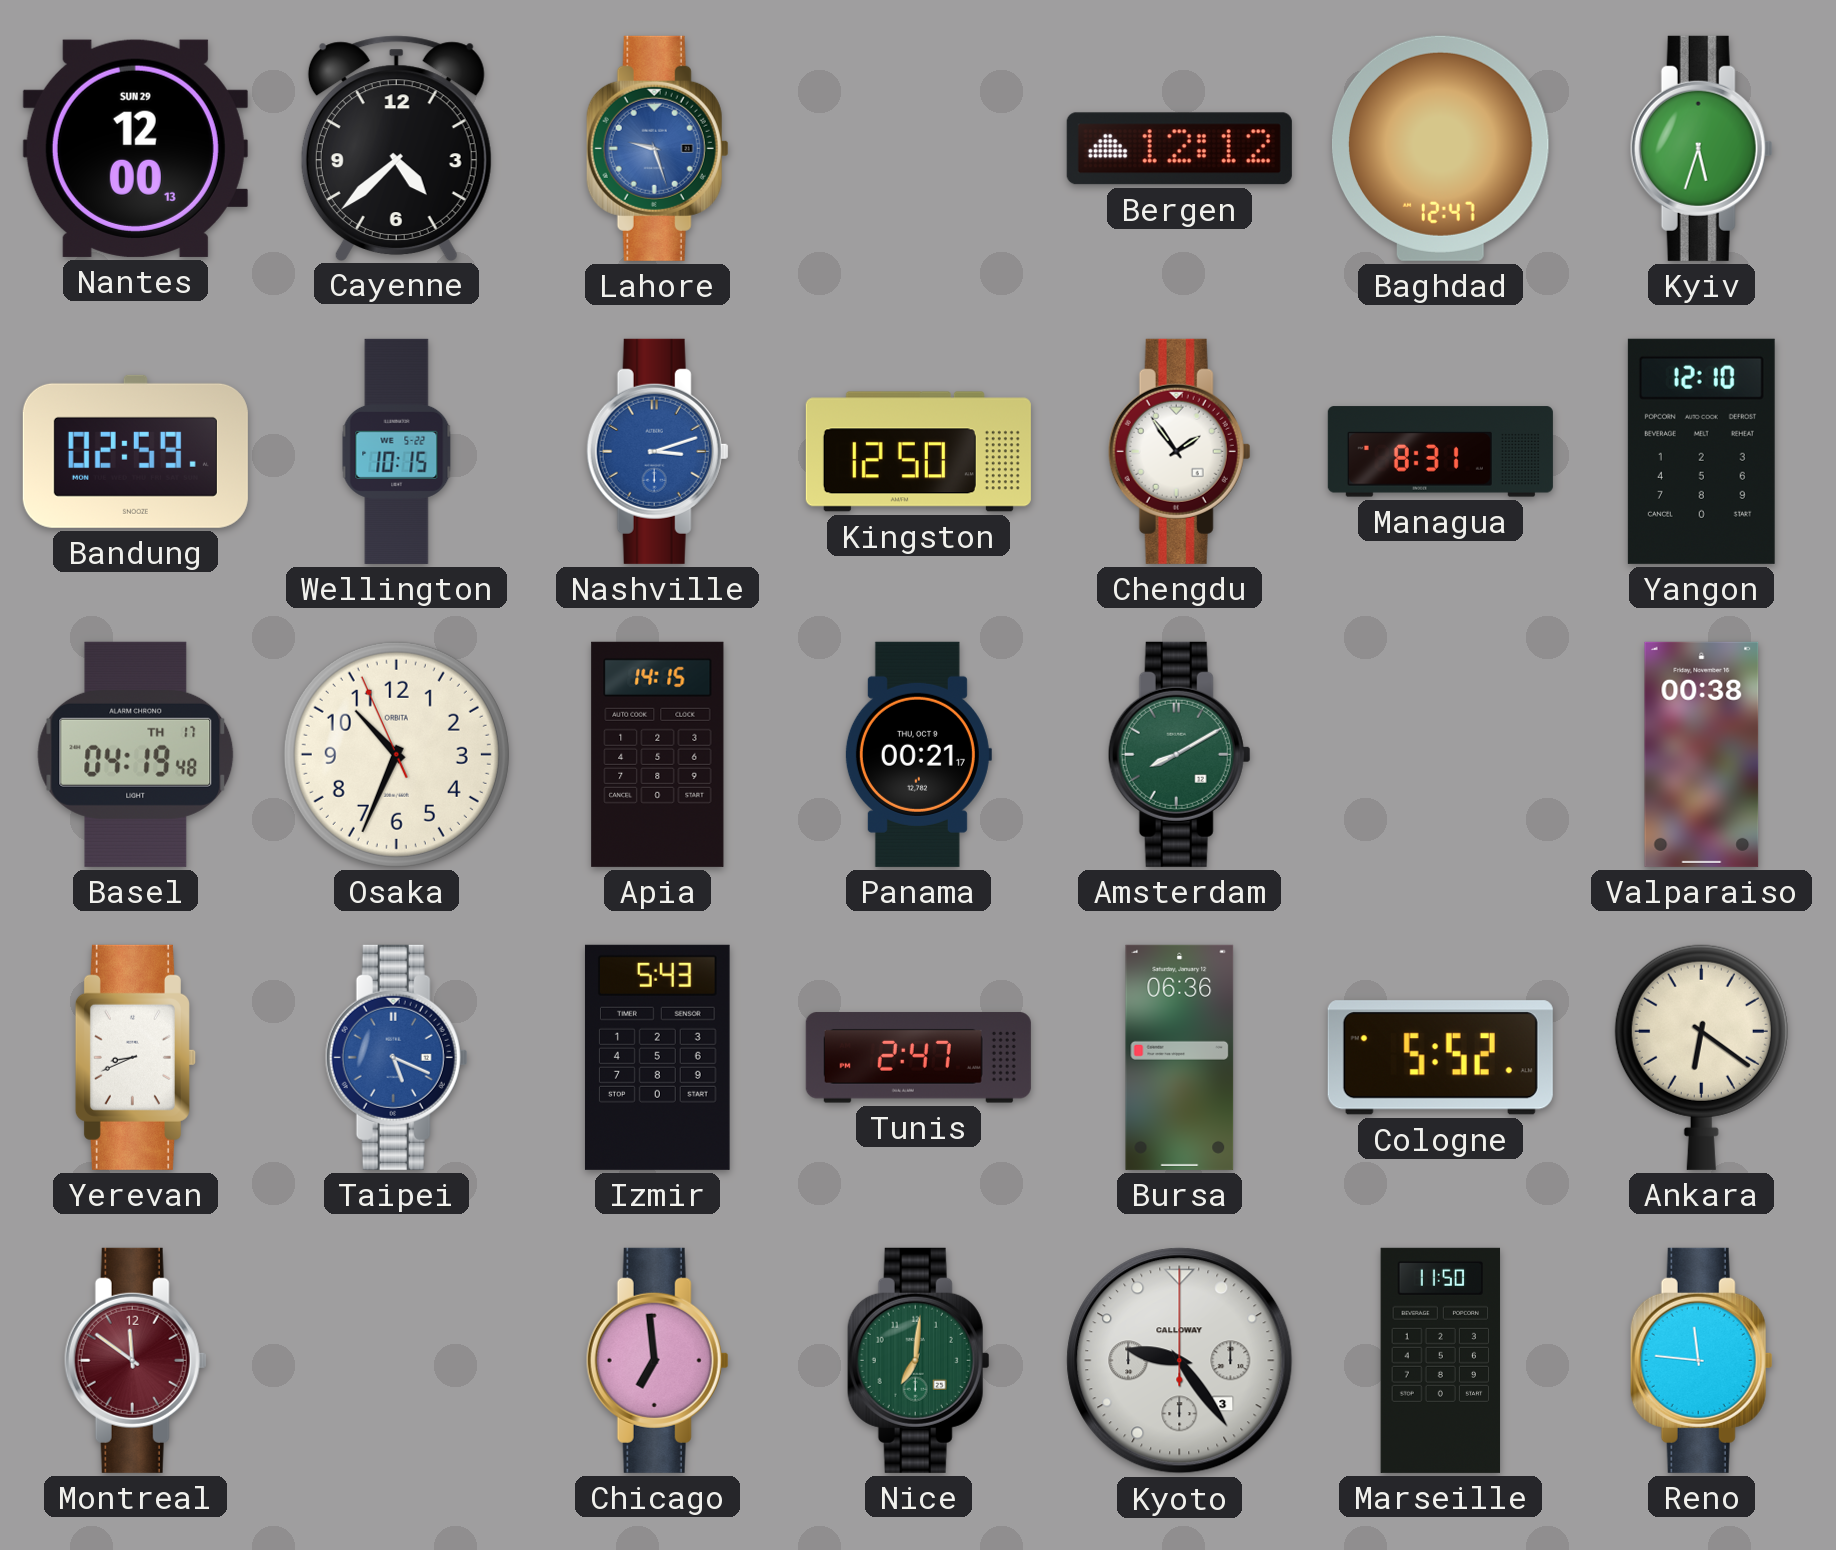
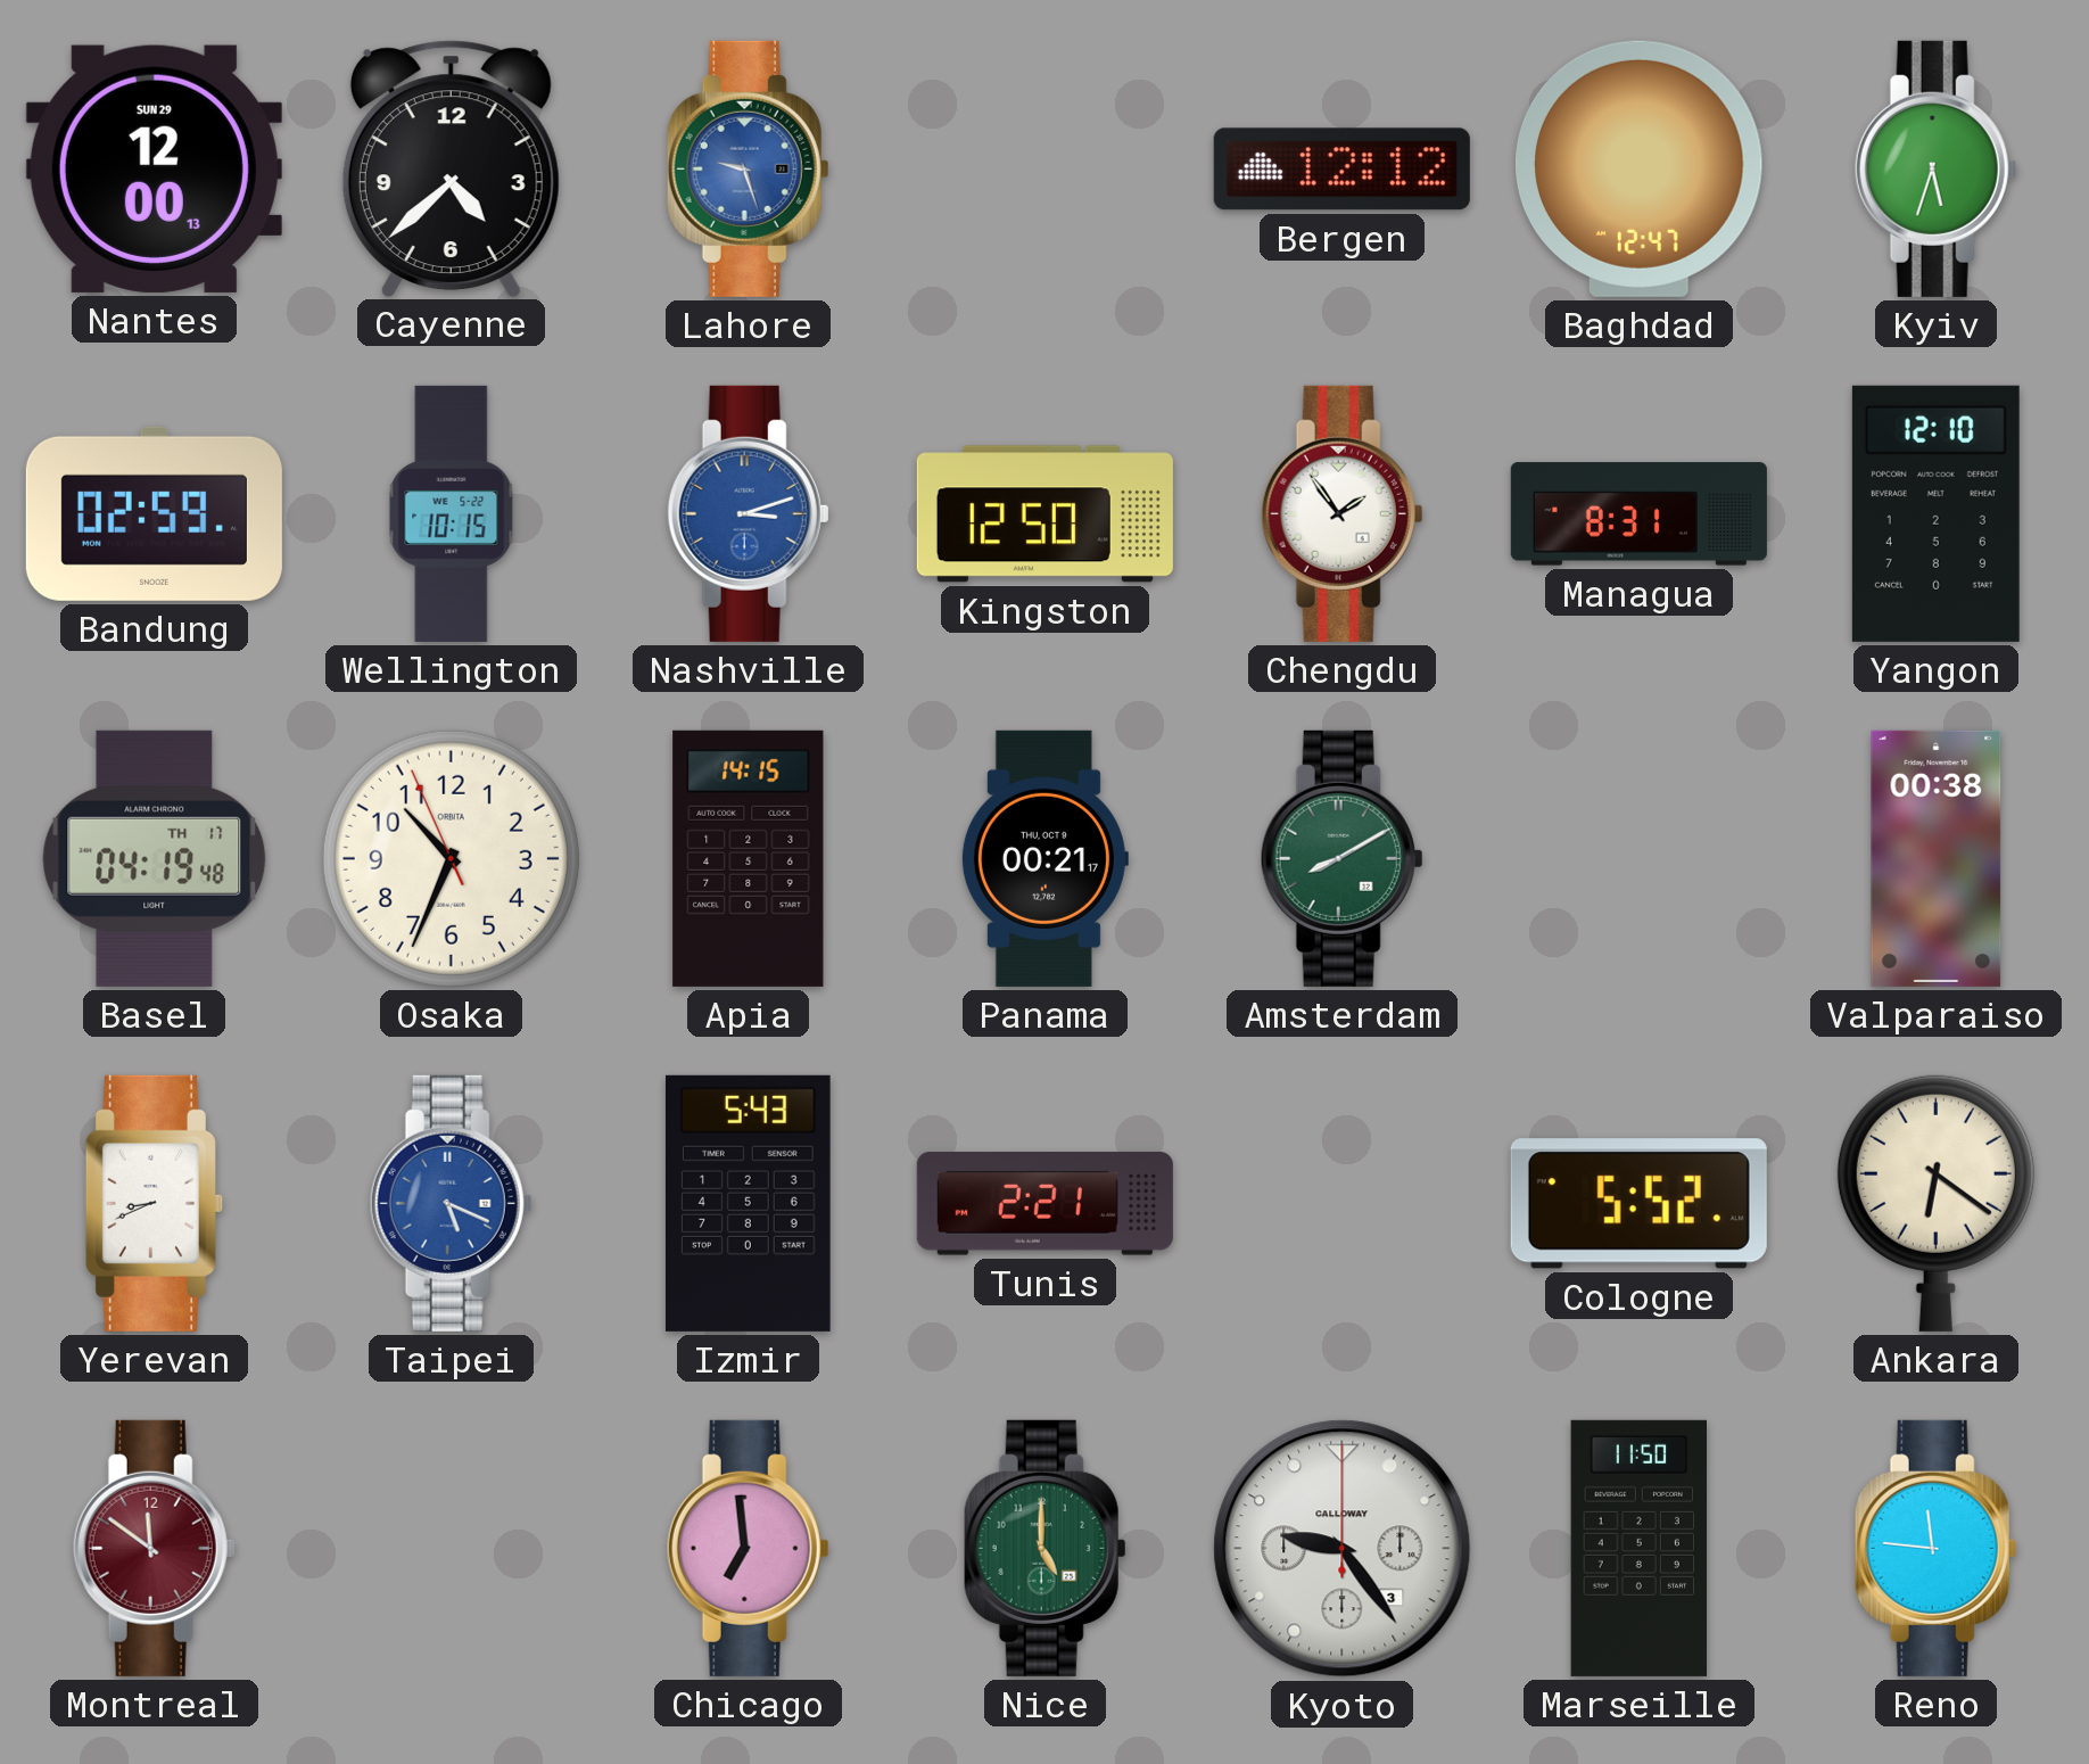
Tunis: 2:47 -> 2:21 (1044, 1204)
Bursa: 06:36 -> none (1180, 1057)
Nice: 7:01 -> 5:00 (1044, 1548)
